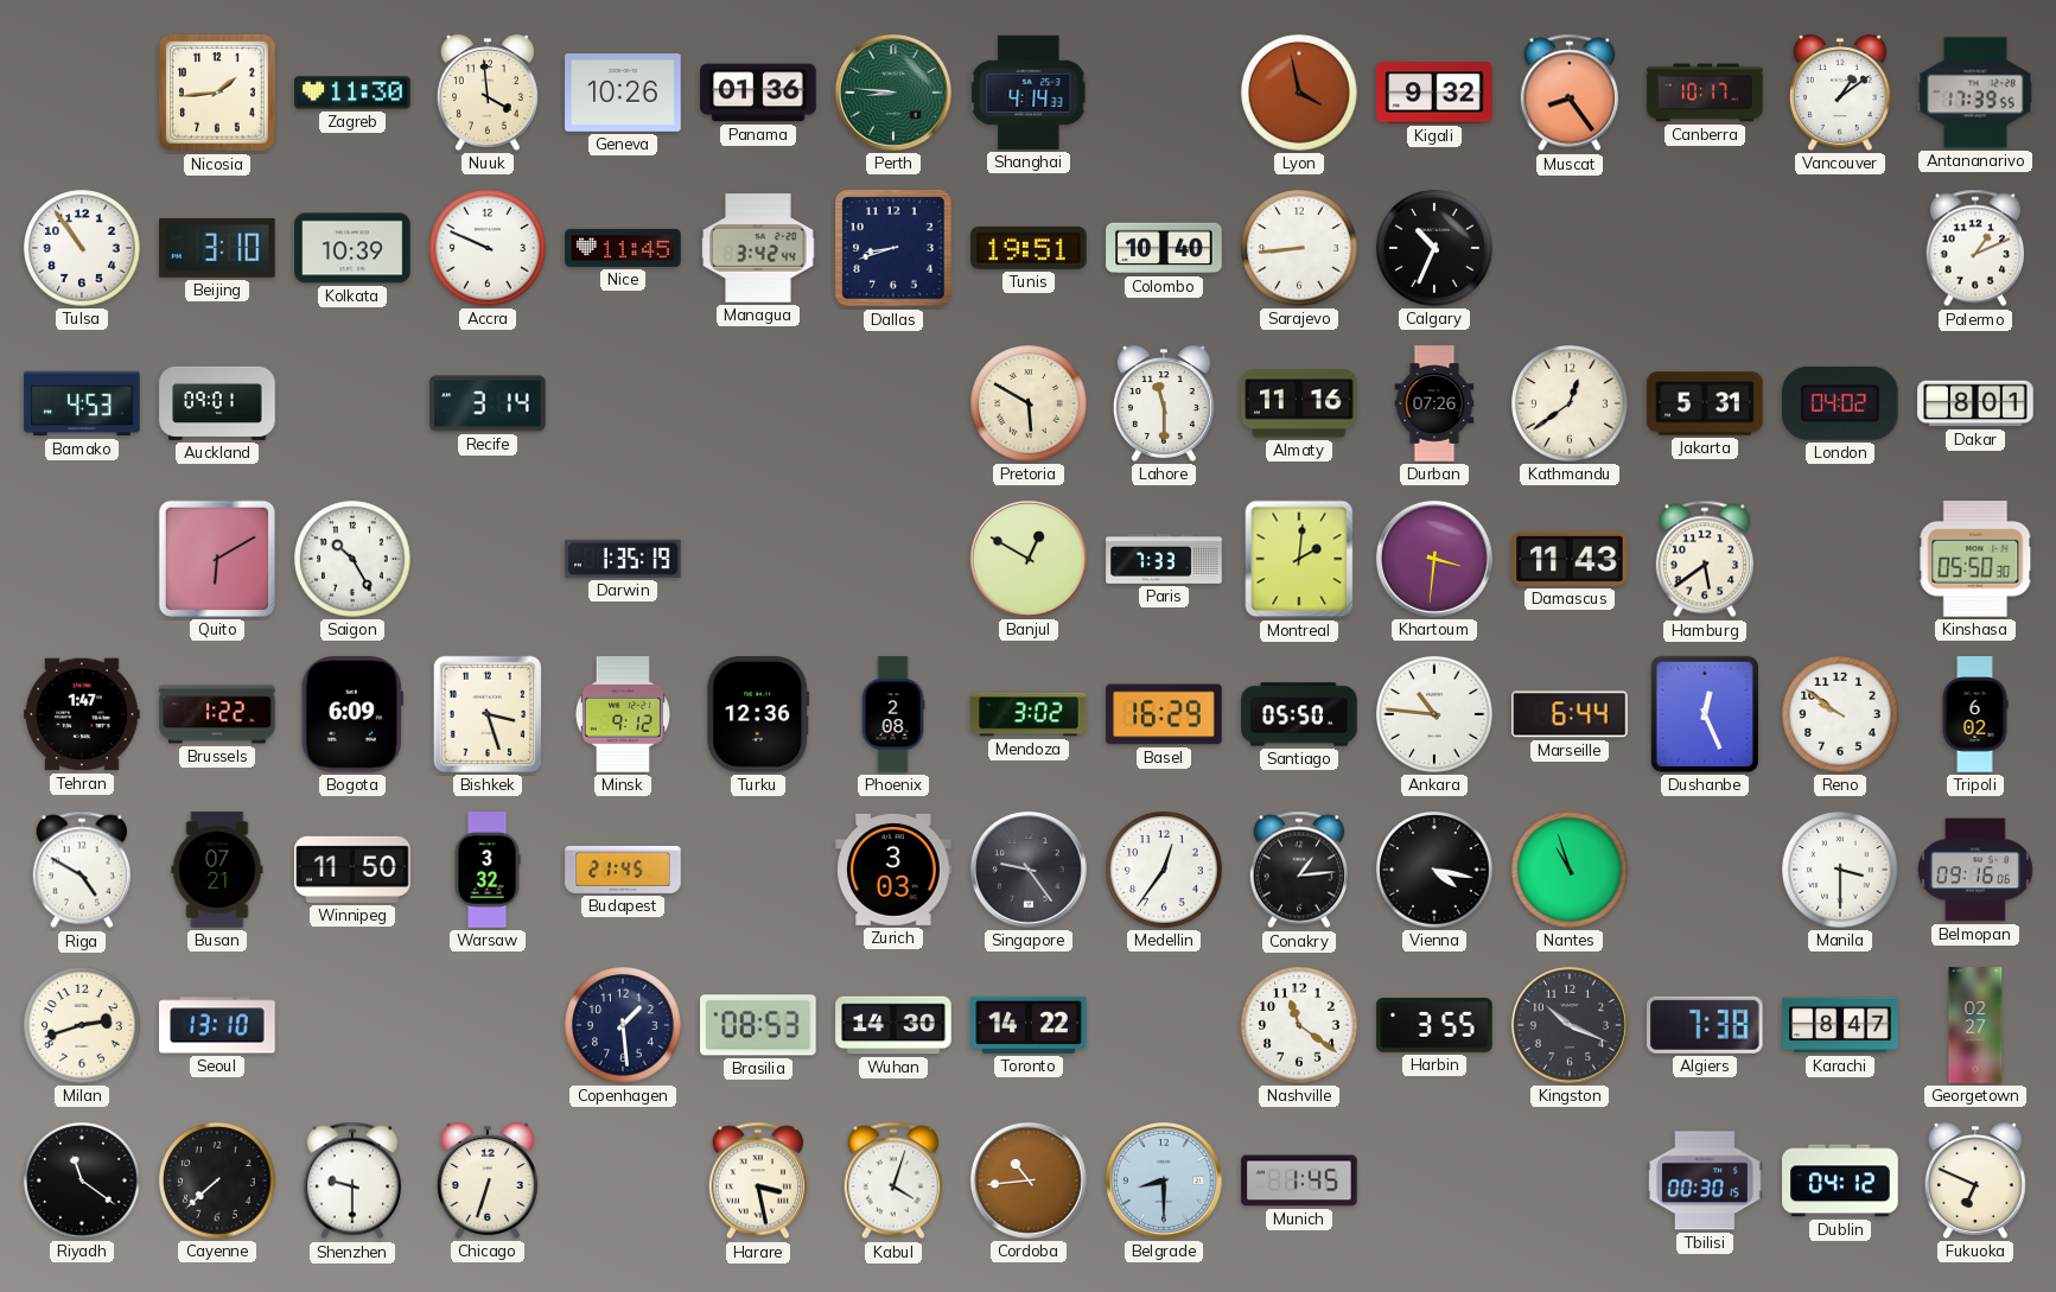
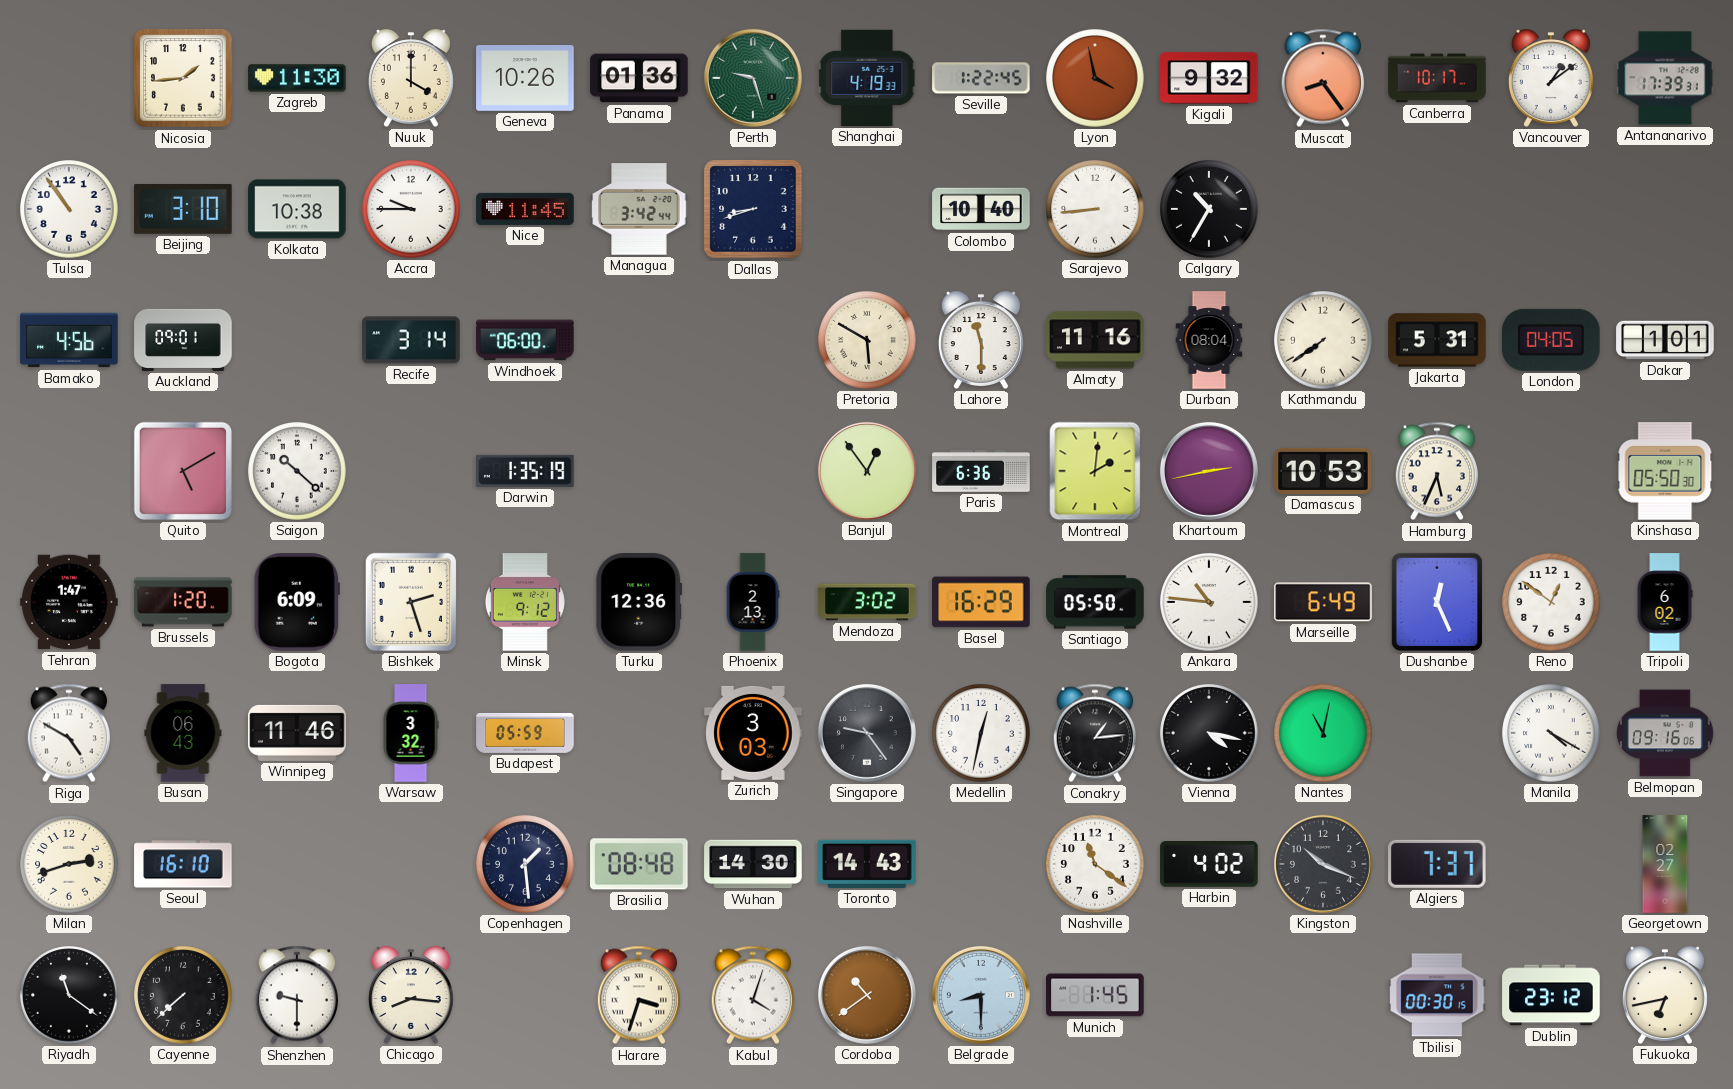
Nuuk: 3:59 -> 4:00 (411, 78)
Perth: 8:46 -> 9:27 (753, 78)
Shanghai: 4:14 -> 4:19 (867, 78)
Seville: none -> 1:22 (981, 78)
Antananarivo: 17:39:55 -> 17:39:31 (1665, 78)
Kolkata: 10:39 -> 10:38 (297, 209)
Accra: 9:49 -> 9:45 (411, 209)
Tunis: 19:51 -> none (1029, 248)
Calgary: 10:34 -> 10:35 (1209, 209)
Palermo: 1:11 -> none (1974, 248)
Bamako: 4:53 -> 4:56 (69, 340)
Windhoek: none -> 06:00 (525, 340)
Durban: 07:26 -> 08:04 (1209, 340)
Kathmandu: 12:39 -> 7:39 (1323, 340)
London: 04:02 -> 04:05 (1552, 340)
Dakar: 8:01 -> 1:01 (1665, 340)
Quito: 6:10 -> 5:10 (183, 471)
Saigon: 10:25 -> 10:22 (297, 471)
Banjul: 12:50 -> 12:54 (867, 471)
Paris: 7:33 -> 6:36 (981, 471)
Khartoum: 3:31 -> 2:43 (1209, 471)
Damascus: 11:43 -> 10:53 (1323, 471)
Hamburg: 5:39 -> 5:34 (1436, 471)
Brussels: 1:22 -> 1:20 (183, 602)
Bishkek: 3:27 -> 2:27 (411, 602)
Phoenix: 2:08 -> 2:13 (753, 602)
Marseille: 6:44 -> 6:49 (1323, 602)
Reno: 9:51 -> 12:51 (1551, 602)
Busan: 07:21 -> 06:43 (183, 733)
Winnipeg: 11:50 -> 11:46 (297, 733)
Budapest: 21:45 -> 05:59 (525, 734)
Medellin: 12:36 -> 12:32 (981, 733)
Nantes: 10:57 -> 11:02 (1323, 733)
Manila: 3:30 -> 4:20 (1551, 733)
Seoul: 13:10 -> 16:10 (183, 864)
Brasilia: 08:53 -> 08:48 (639, 864)
Toronto: 14:22 -> 14:43 (867, 864)
Harbin: 3:55 -> 4:02 (1209, 865)
Algiers: 7:38 -> 7:37 (1438, 864)
Karachi: 8:47 -> none (1840, 1025)
Chicago: 6:33 -> 8:16 (411, 995)
Harare: 3:28 -> 3:33 (638, 995)
Cordoba: 10:44 -> 10:39 (867, 995)
Dublin: 04:12 -> 23:12 (1551, 995)
Fukuoka: 6:49 -> 6:43 (1665, 995)
